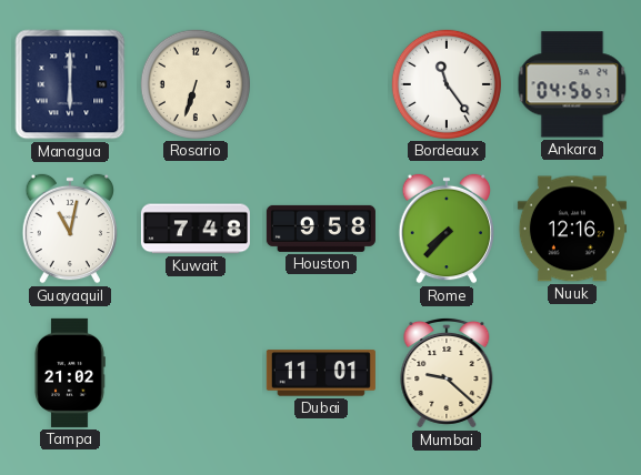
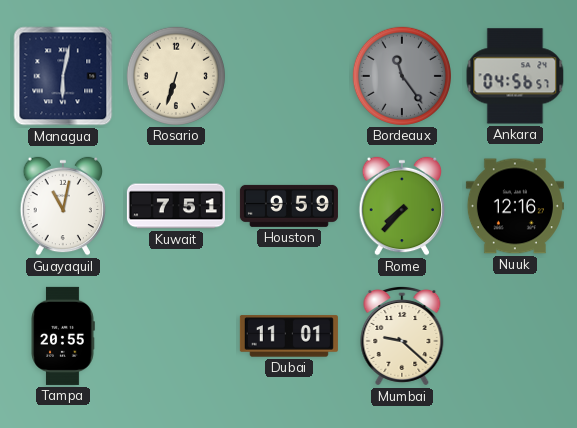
Managua: 6:00 -> 6:02 (63, 76)
Bordeaux dial: white -> grey (402, 76)
Kuwait: 7:48 -> 7:51 (176, 206)
Houston: 9:58 -> 9:59 (289, 206)
Tampa: 21:02 -> 20:55 (63, 336)
